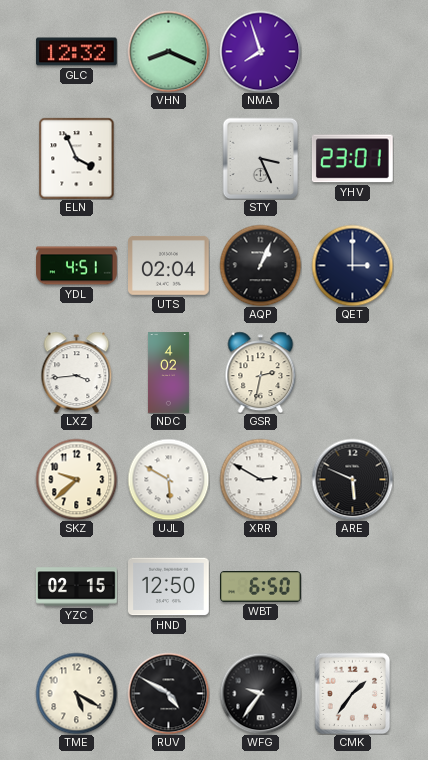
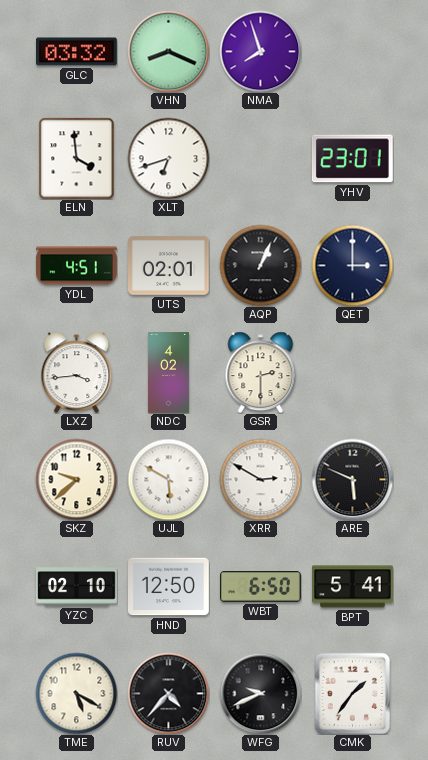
GLC: 12:32 -> 03:32 (77, 52)
ELN: 3:56 -> 3:59 (77, 158)
XLT: none -> 6:42 (168, 158)
STY: 3:26 -> none (261, 158)
UTS: 02:04 -> 02:01 (169, 266)
GSR: 2:32 -> 2:30 (261, 372)
YZC: 02:15 -> 02:10 (77, 587)
BPT: none -> 5:41 (353, 587)
RUV: 4:50 -> 4:37 (168, 693)
WFG: 9:36 -> 9:41 (260, 693)
